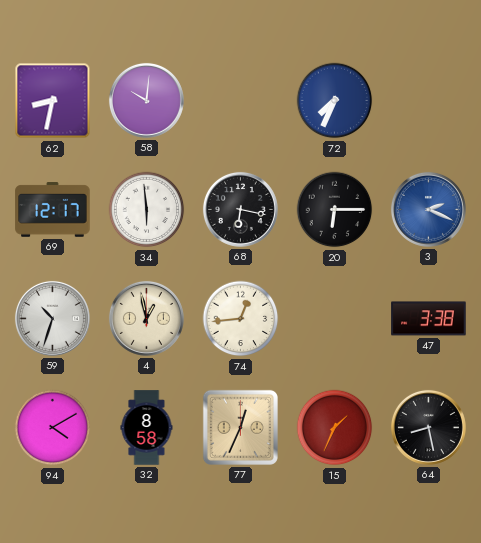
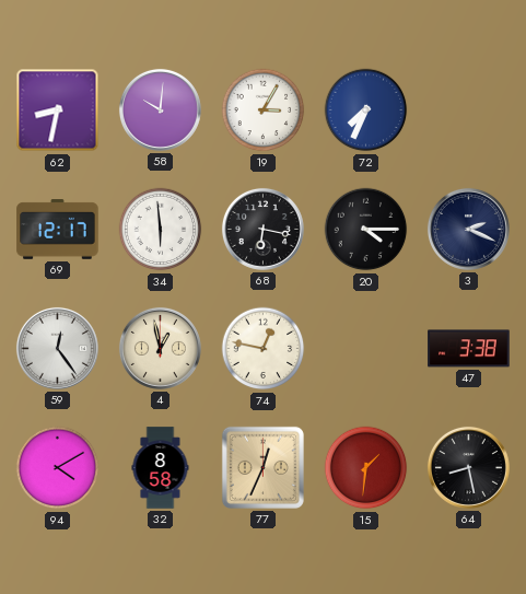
19: none -> 3:05 (264, 110)
20: 6:15 -> 4:15 (366, 230)
3 dial: blue -> navy (468, 229)
59: 10:33 -> 12:24 (57, 348)
74: 12:44 -> 12:47 (264, 349)
15: 1:34 -> 1:31 (366, 468)
